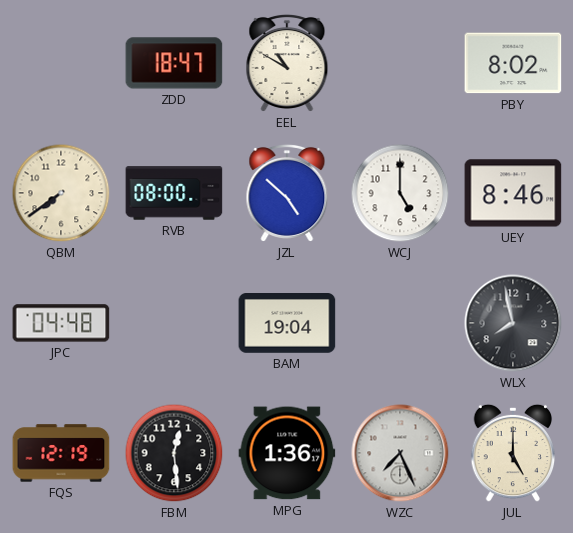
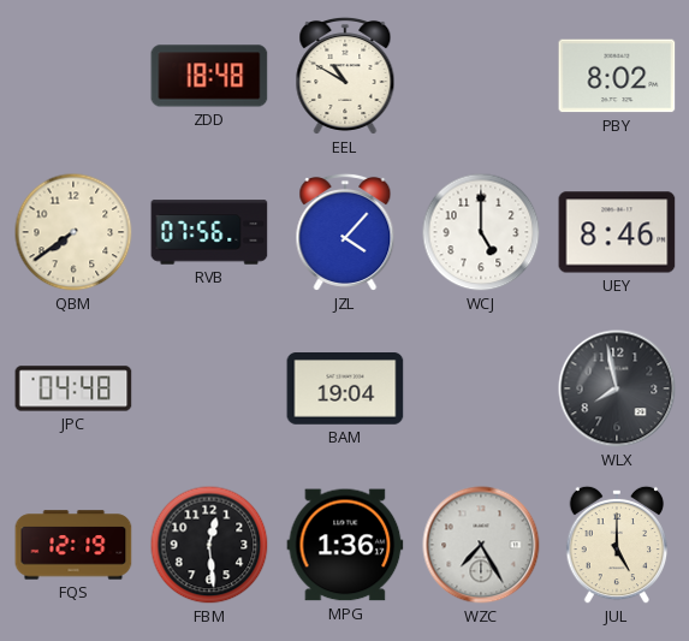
ZDD: 18:47 -> 18:48 (209, 76)
RVB: 08:00 -> 07:56 (209, 232)
JZL: 4:52 -> 4:07 (345, 232)
WZC: 7:26 -> 7:25 (481, 545)
